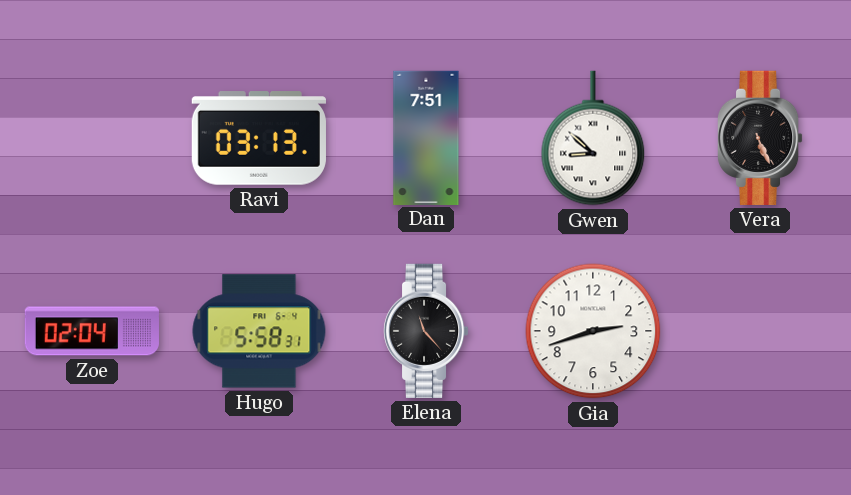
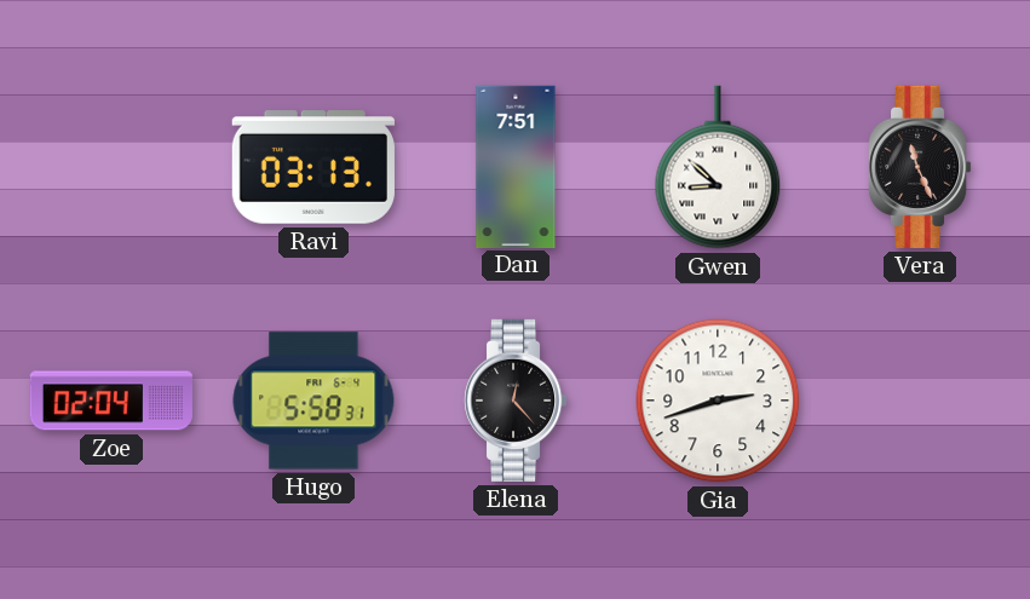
Vera: 5:26 -> 11:26 (920, 167)
Elena: 11:23 -> 12:23 (516, 401)
